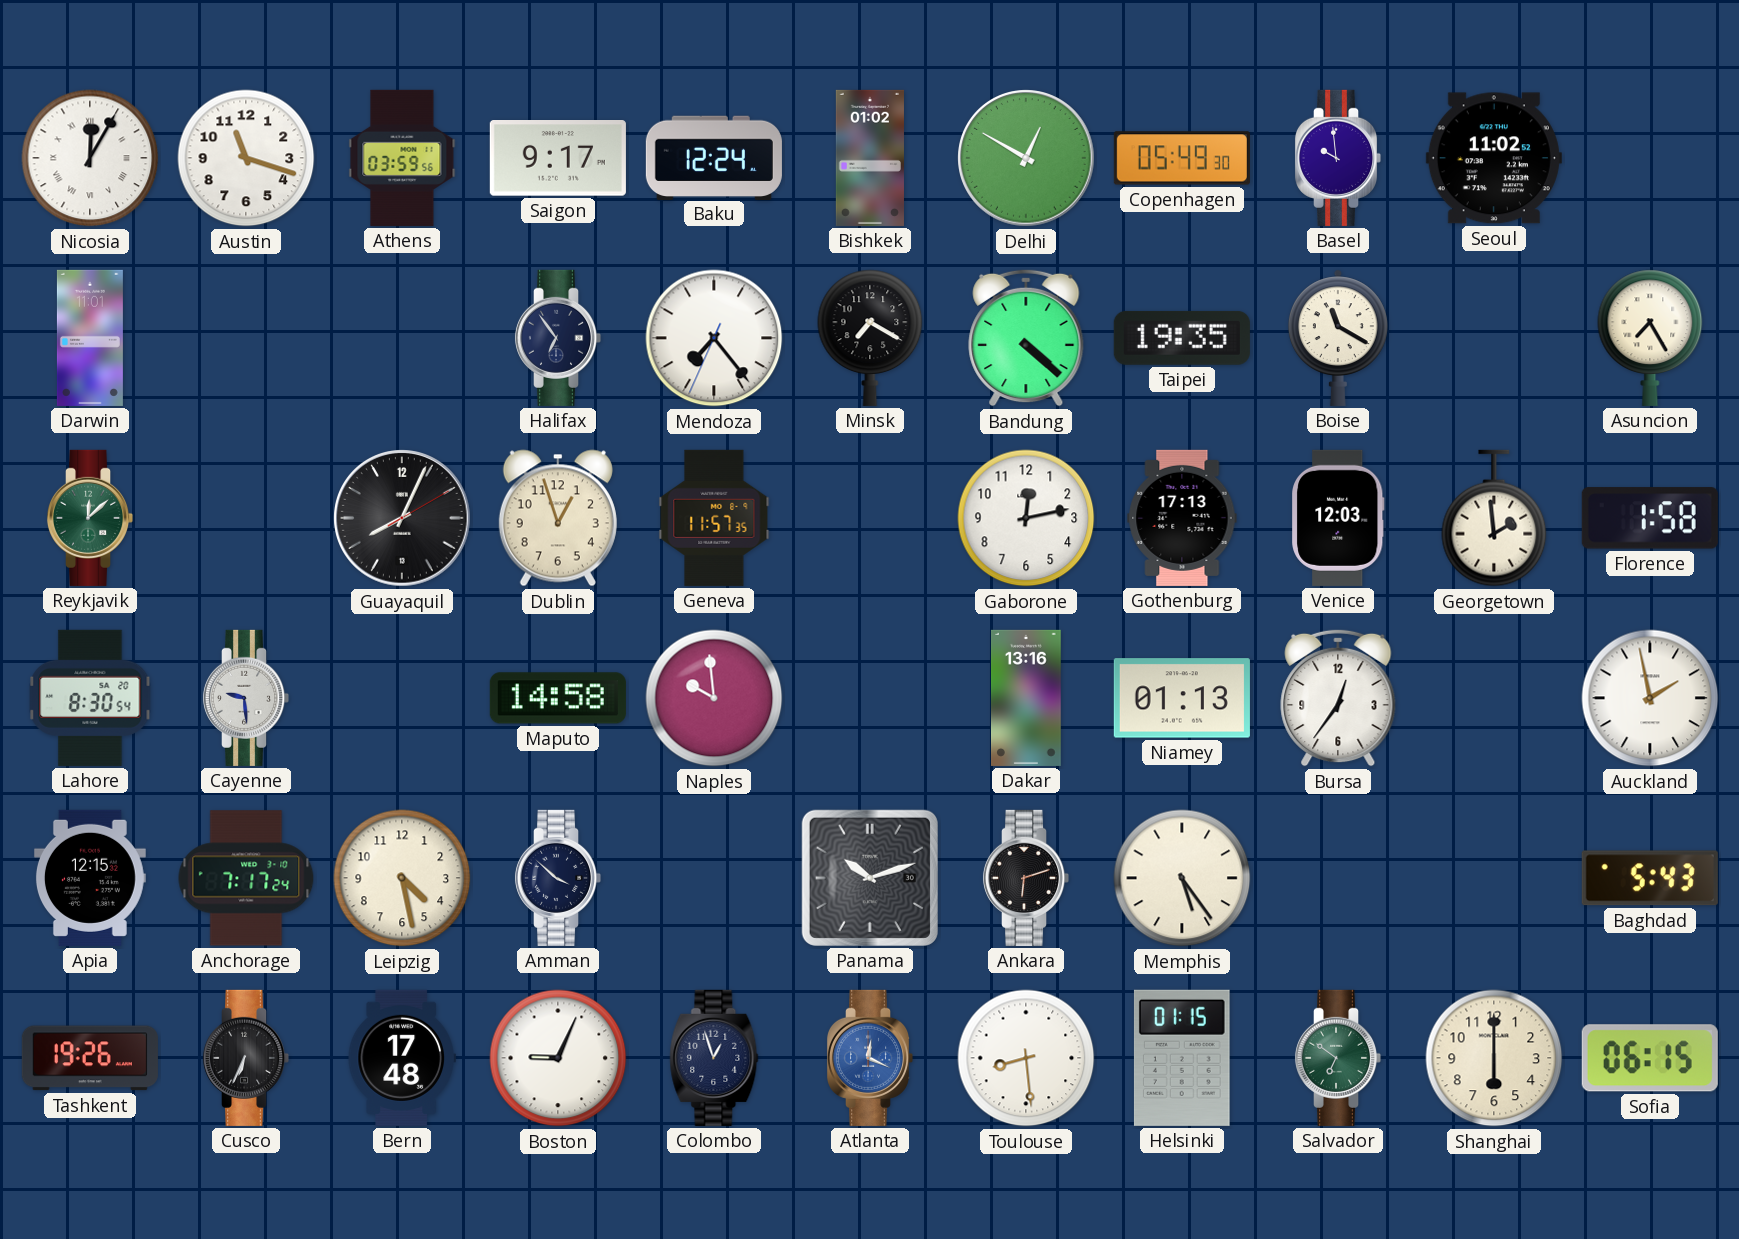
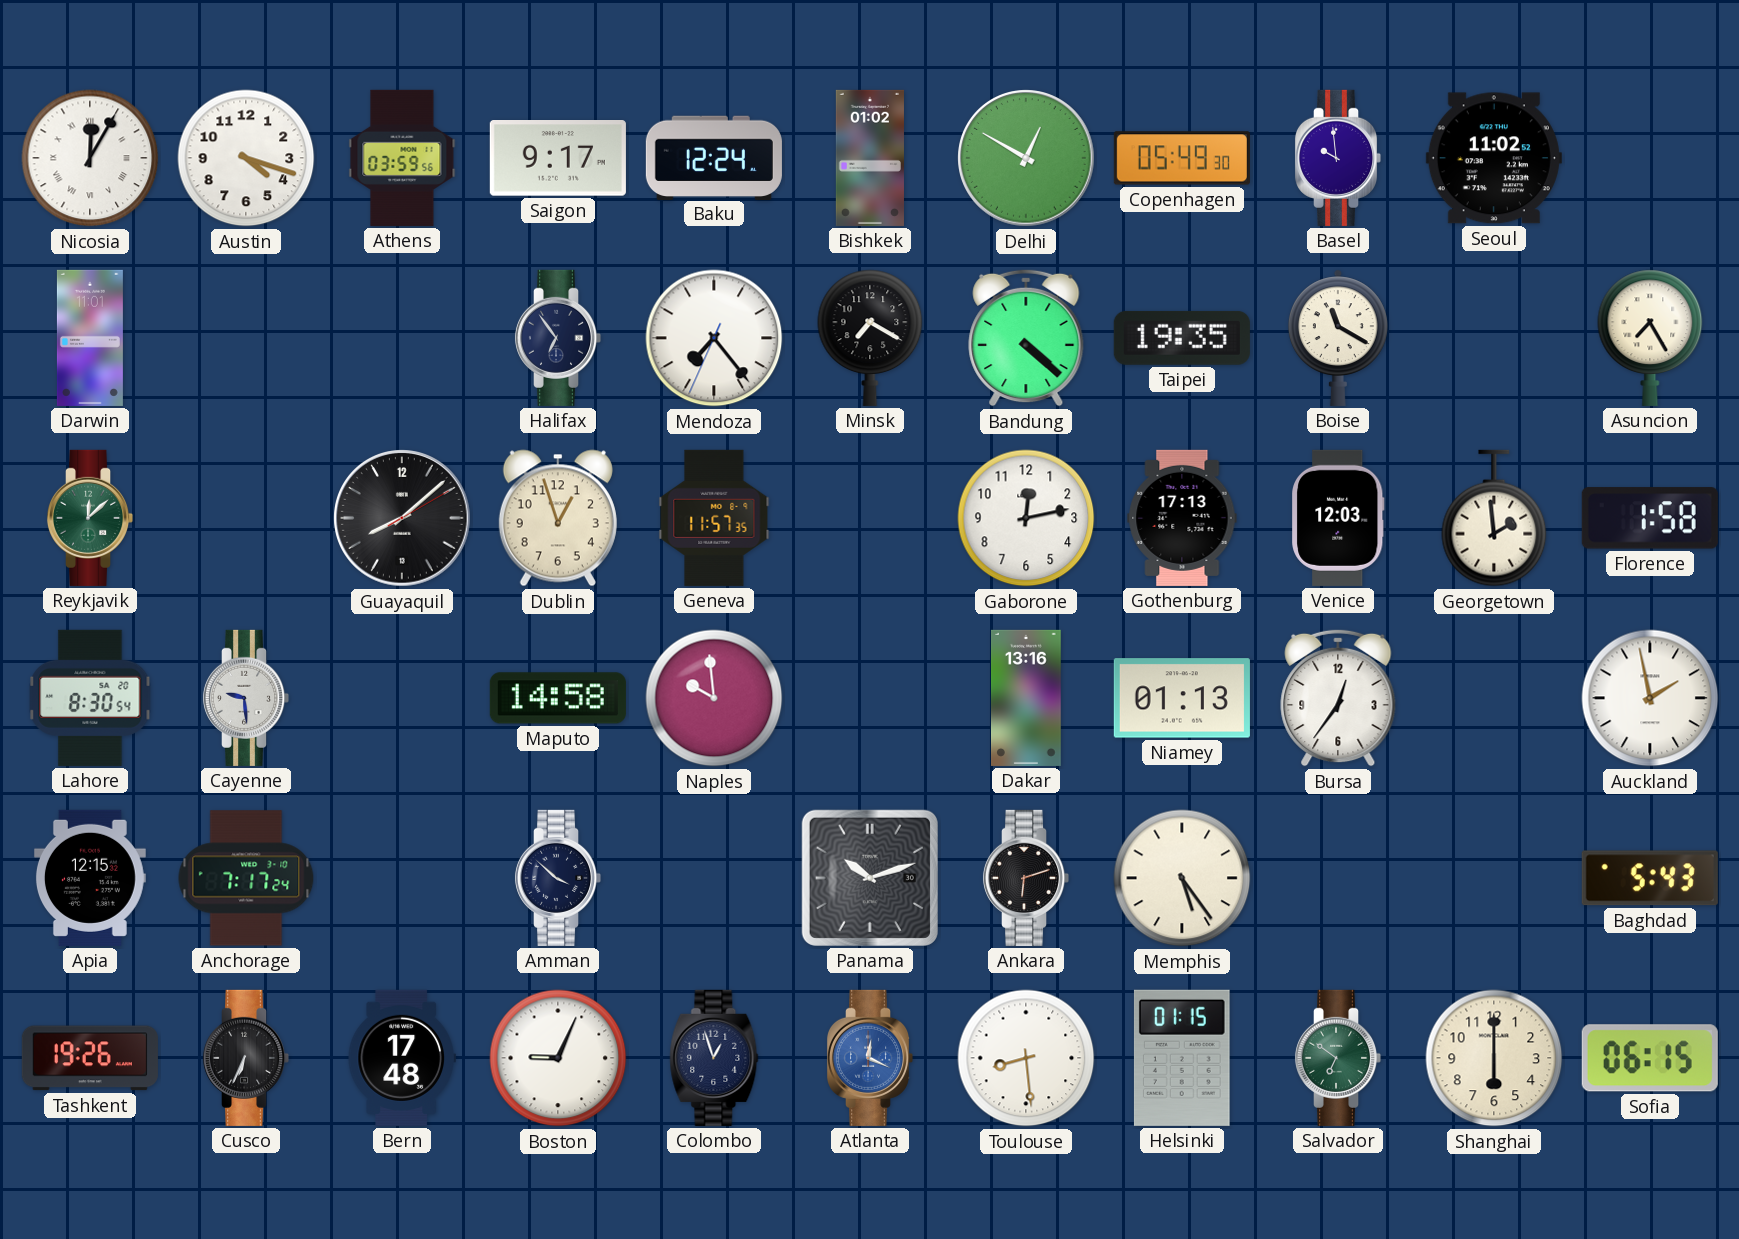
Austin: 11:18 -> 4:18 (246, 158)
Guayaquil: 8:04 -> 8:08 (402, 518)
Leipzig: 4:28 -> none (402, 878)
